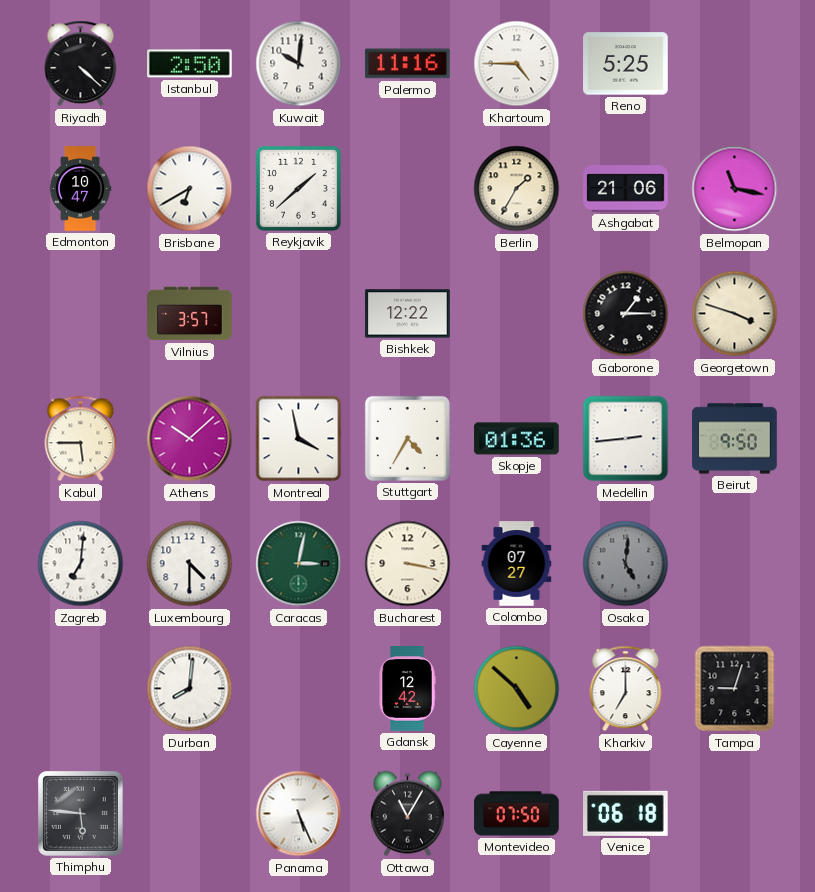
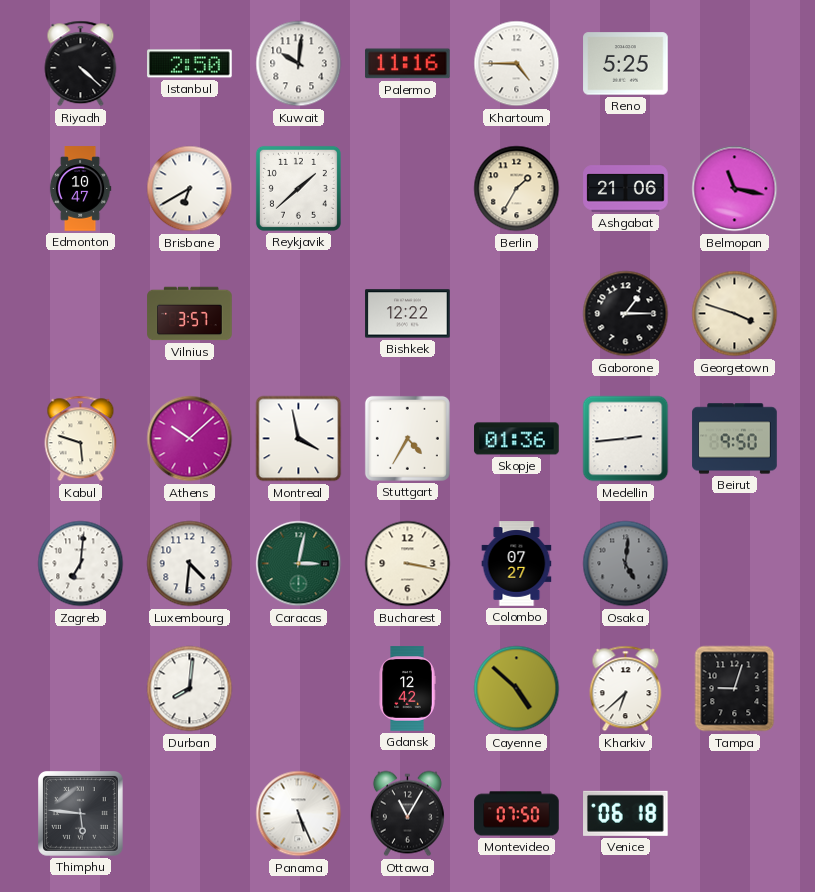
Kabul: 5:45 -> 5:48 (81, 439)
Luxembourg: 4:30 -> 4:31 (190, 564)
Kharkiv: 7:00 -> 6:38 (626, 689)
